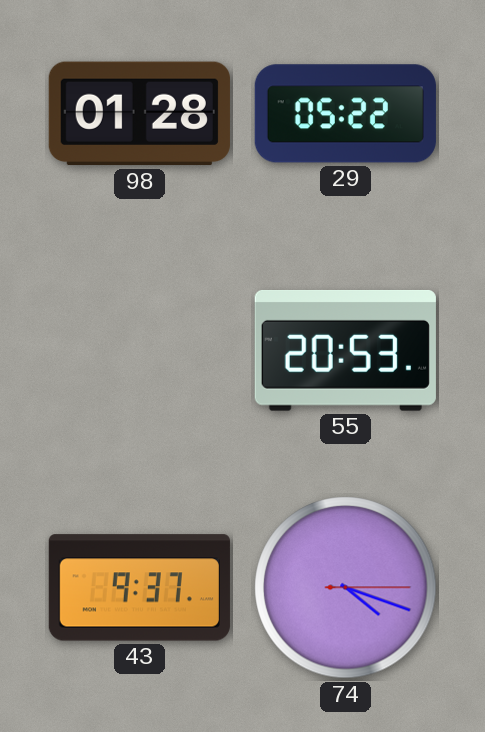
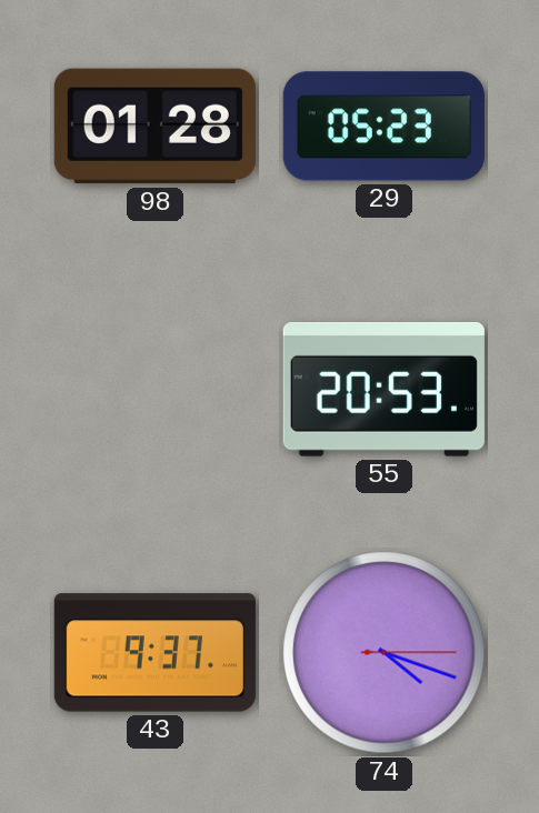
29: 05:22 -> 05:23 (383, 127)
